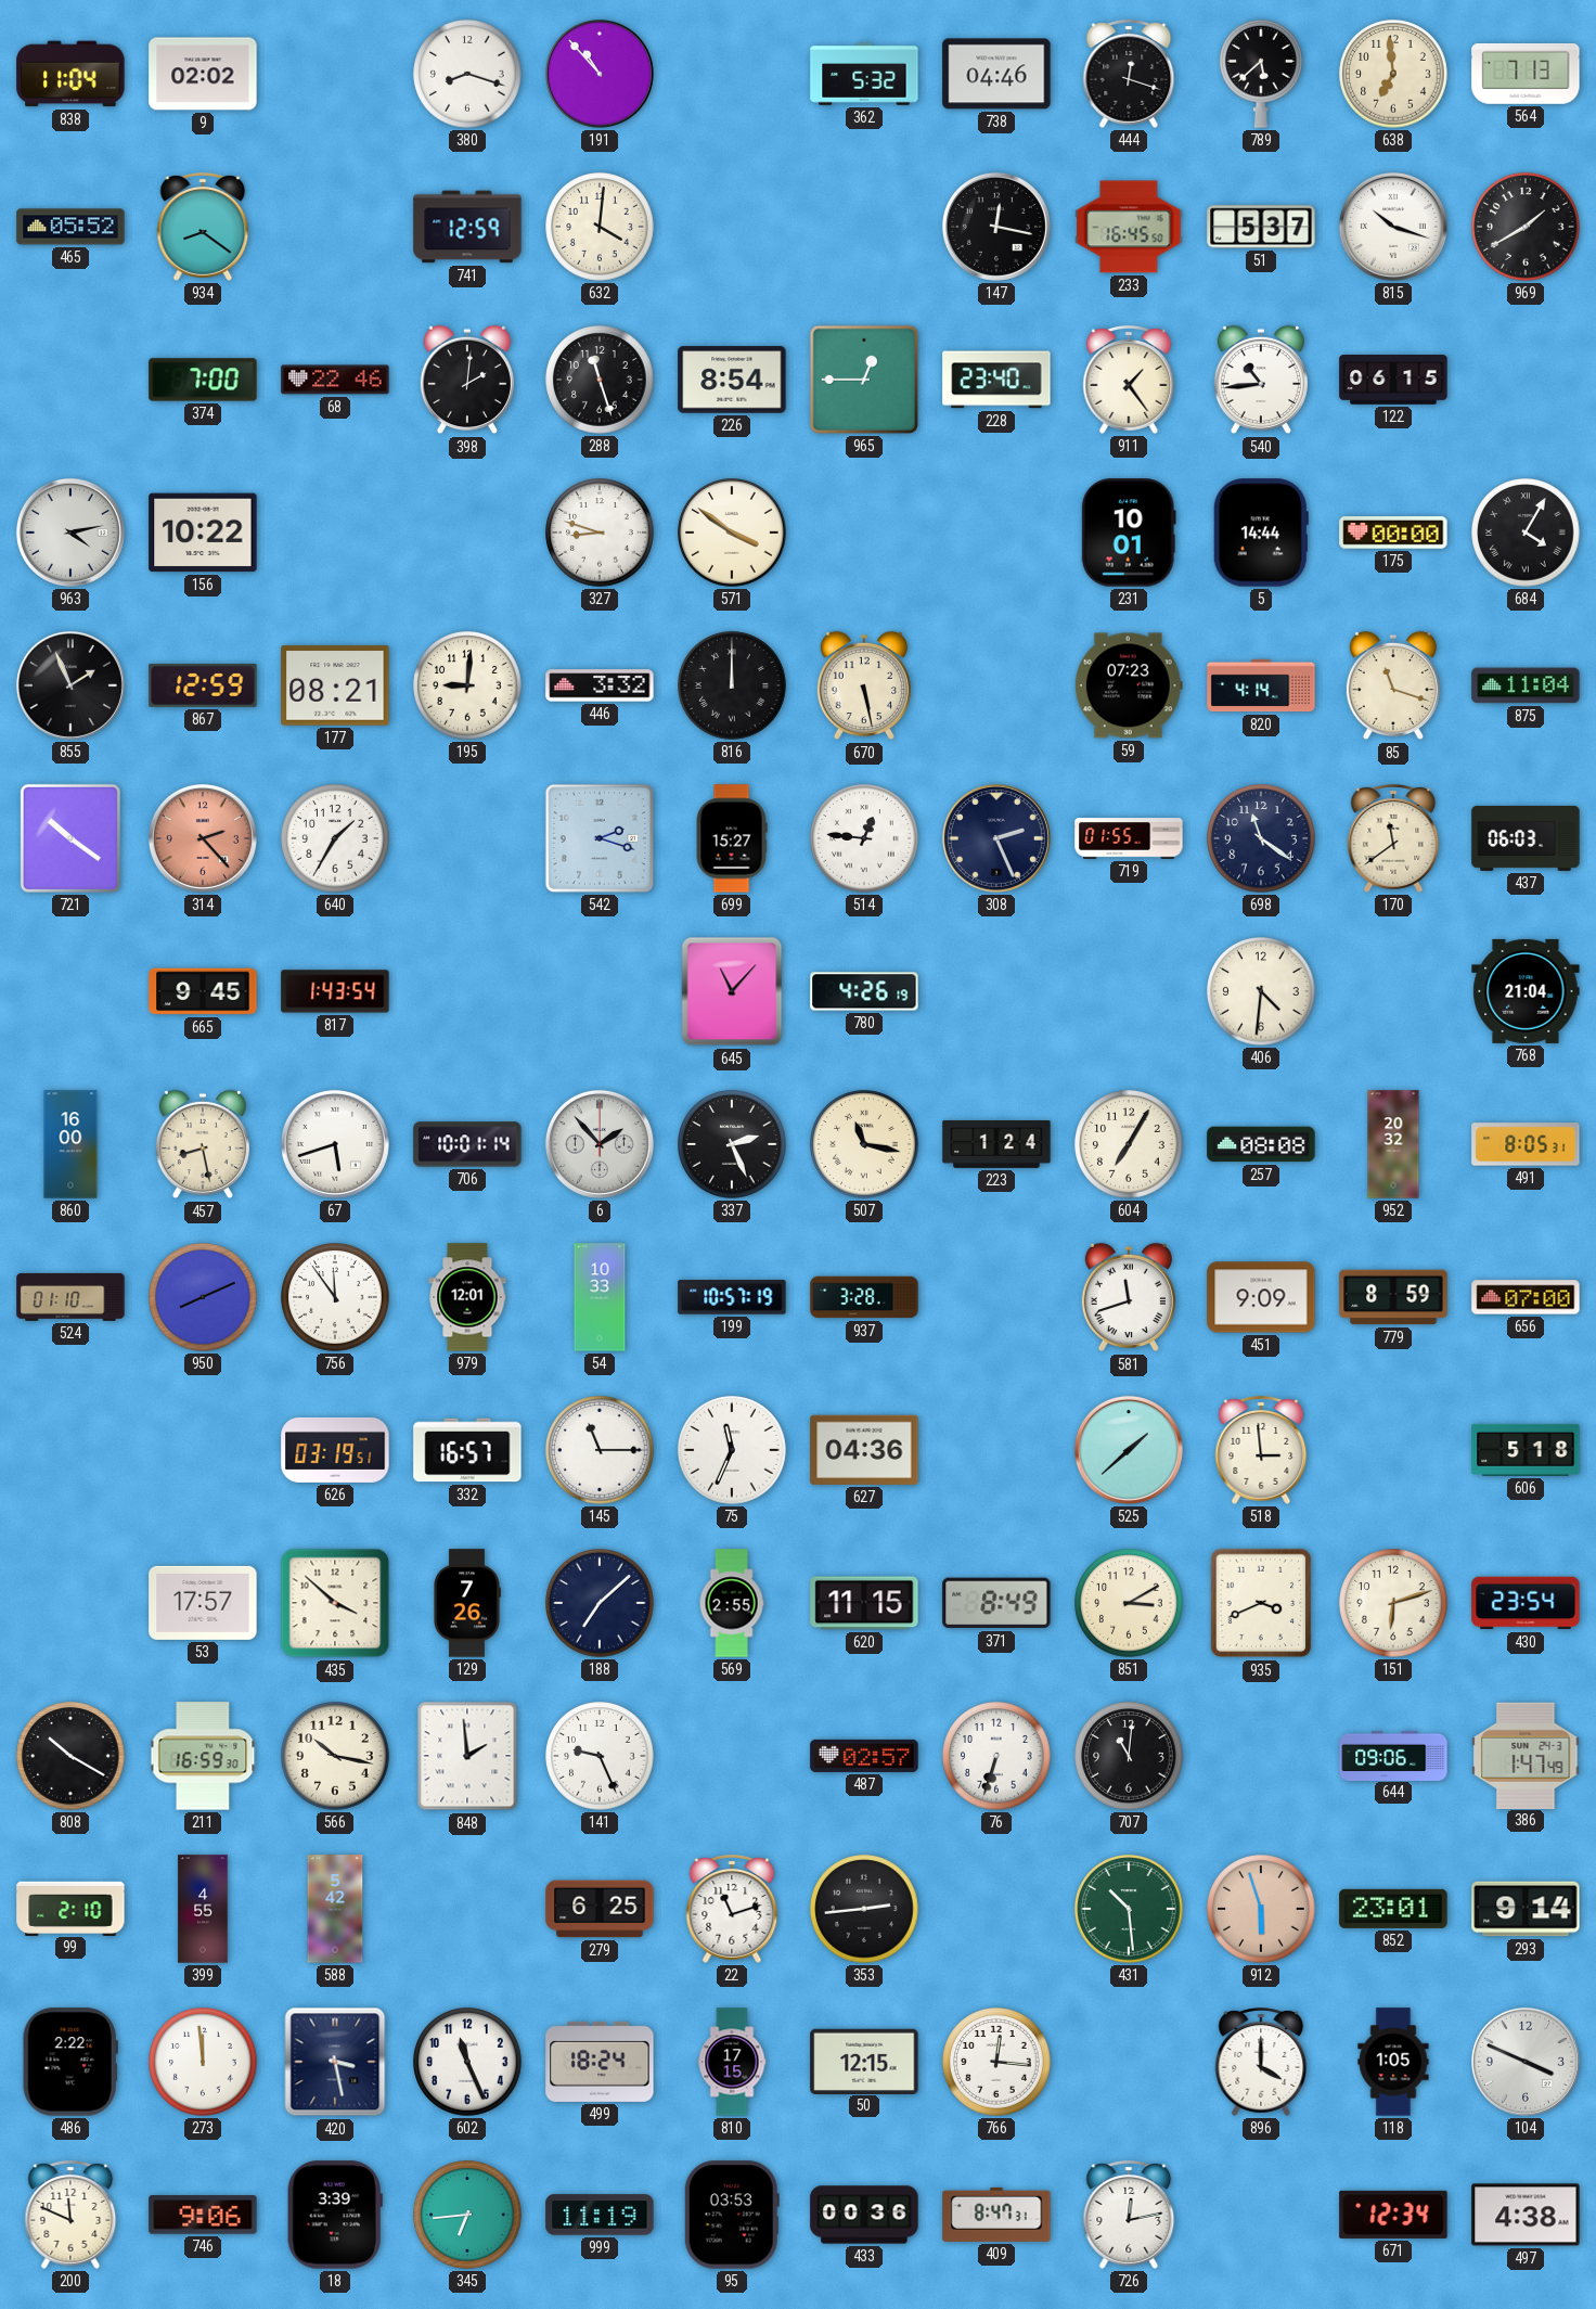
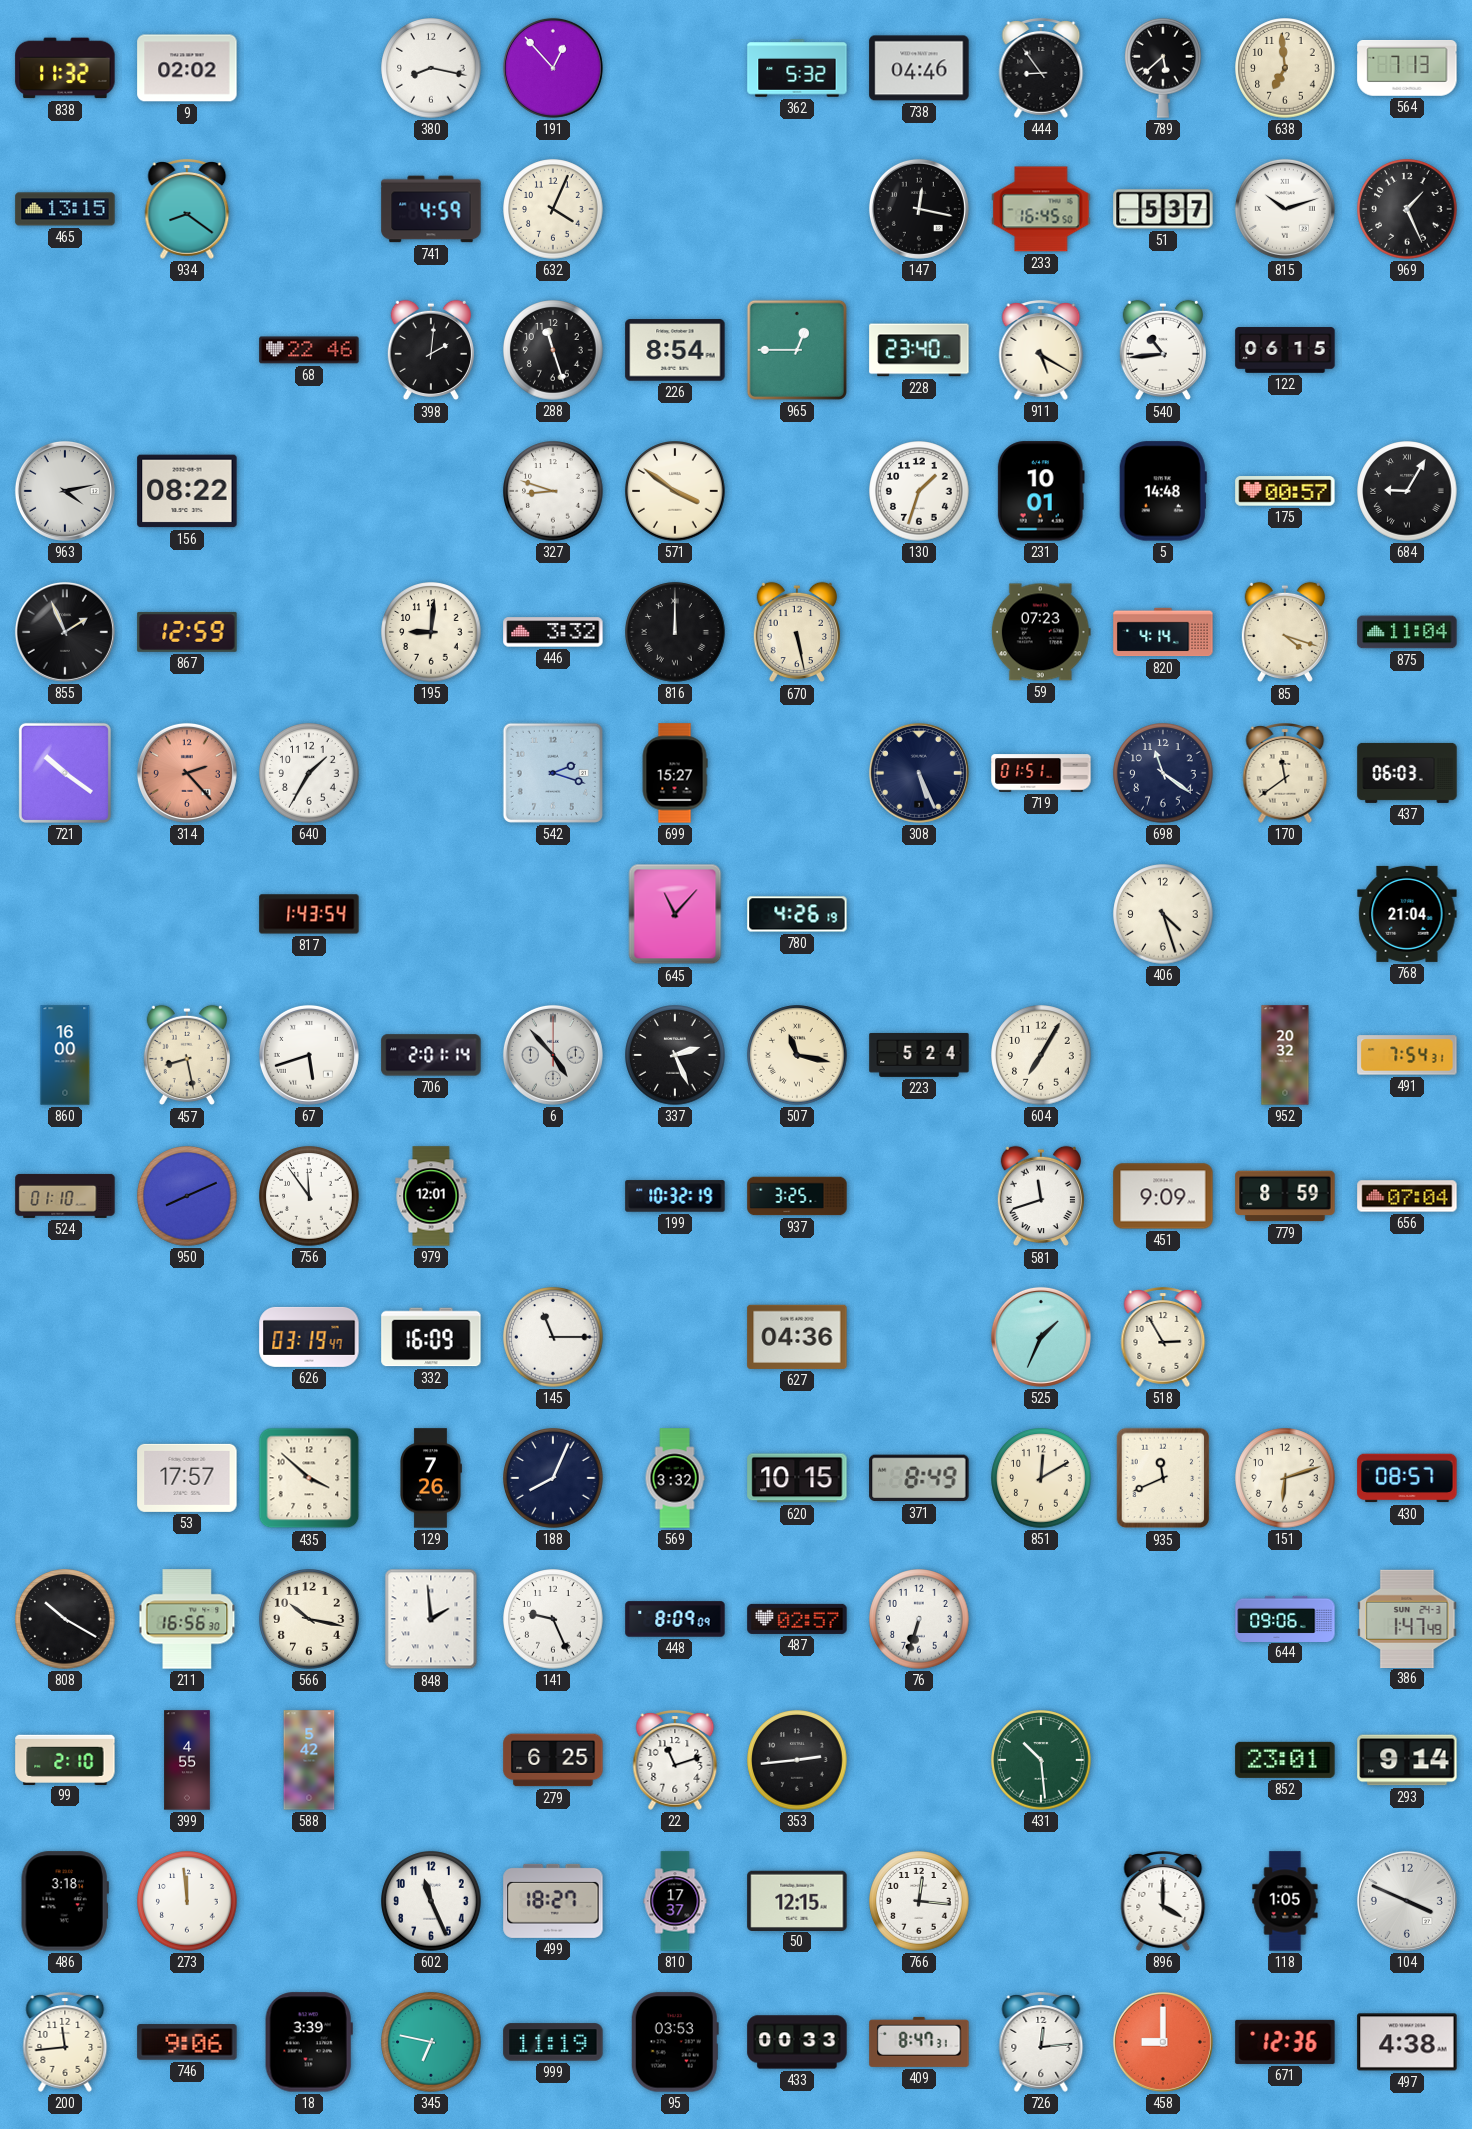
838: 11:04 -> 11:32 (65, 68)
380: 8:18 -> 8:17 (431, 68)
191: 10:53 -> 12:53 (553, 68)
444: 12:18 -> 8:54 (1041, 69)
465: 05:52 -> 13:15 (65, 209)
741: 12:59 -> 4:59 (431, 209)
632: 4:01 -> 4:04 (553, 209)
815: 10:18 -> 10:12 (1285, 209)
969: 1:40 -> 1:26 (1407, 209)
374: 7:00 -> none (203, 380)
911: 1:24 -> 5:20 (1041, 351)
156: 10:22 -> 08:22 (187, 491)
130: none -> 1:33 (919, 491)
5: 14:44 -> 14:48 (1163, 491)
175: 00:00 -> 00:57 (1285, 491)
684: 4:05 -> 9:05 (1407, 491)
177: 08:21 -> none (335, 685)
85: 11:18 -> 4:18 (1285, 632)
514: 12:46 -> none (864, 838)
308: 2:26 -> 5:26 (919, 773)
719: 01:55 -> 01:51 (1041, 773)
665: 9:45 -> none (203, 991)
406: 4:31 -> 4:27 (1163, 914)
706: 10:01 -> 2:01 (431, 1055)
6: 1:53 -> 4:53 (553, 1055)
223: 1:24 -> 5:24 (919, 1055)
257: 08:08 -> none (1261, 1144)
491: 8:05 -> 7:54 (1407, 1055)
54: 10:33 -> none (600, 1297)
199: 10:57 -> 10:32 (675, 1196)
937: 3:28 -> 3:25 (797, 1196)
656: 07:00 -> 07:04 (1407, 1196)
626: 03:19:51 -> 03:19:47 (309, 1337)
332: 16:57 -> 16:09 (431, 1337)
75: 11:34 -> none (732, 1450)
525: 1:38 -> 1:34 (1041, 1337)
518: 2:59 -> 2:55 (1163, 1338)
606: 5:18 -> none (1526, 1450)
188: 7:08 -> 8:04 (553, 1478)
569: 2:55 -> 3:32 (675, 1478)
620: 11:15 -> 10:15 (797, 1478)
851: 3:10 -> 12:10 (1041, 1478)
935: 3:41 -> 11:41 (1163, 1478)
430: 23:54 -> 08:57 (1407, 1478)
211: 16:59 -> 16:56 (187, 1619)
448: none -> 8:09 (675, 1619)
707: 11:01 -> none (1129, 1756)
912: 5:57 -> none (1261, 1909)
486: 2:22 -> 3:18 (65, 1901)
420: 3:28 -> none (335, 2062)
499: 18:24 -> 18:27 (553, 1901)
810: 17:15 -> 17:37 (675, 1901)
200: 11:49 -> 11:44 (65, 2043)
345: 6:44 -> 6:47 (431, 2042)
433: 00:36 -> 00:33 (797, 2042)
726: 12:13 -> 12:14 (1041, 2043)
458: none -> 9:00 (1163, 2042)
671: 12:34 -> 12:36 (1285, 2042)
